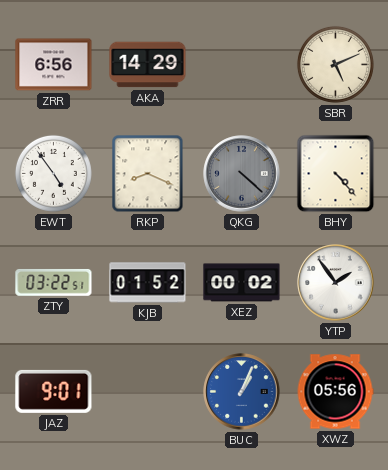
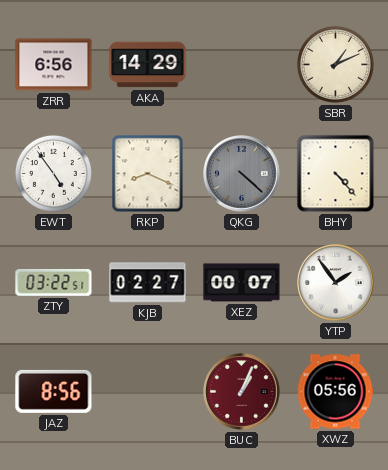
SBR: 5:11 -> 1:11 (335, 64)
KJB: 01:52 -> 02:27 (148, 283)
XEZ: 00:02 -> 00:07 (242, 283)
JAZ: 9:01 -> 8:56 (54, 391)
BUC dial: blue -> burgundy (242, 392)
